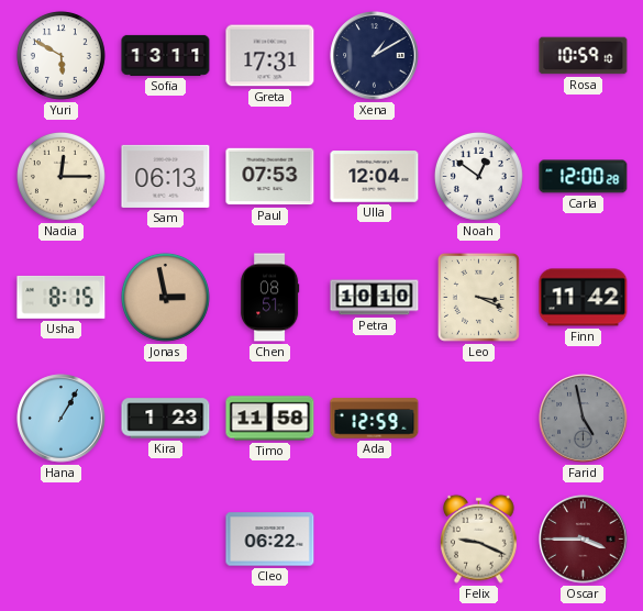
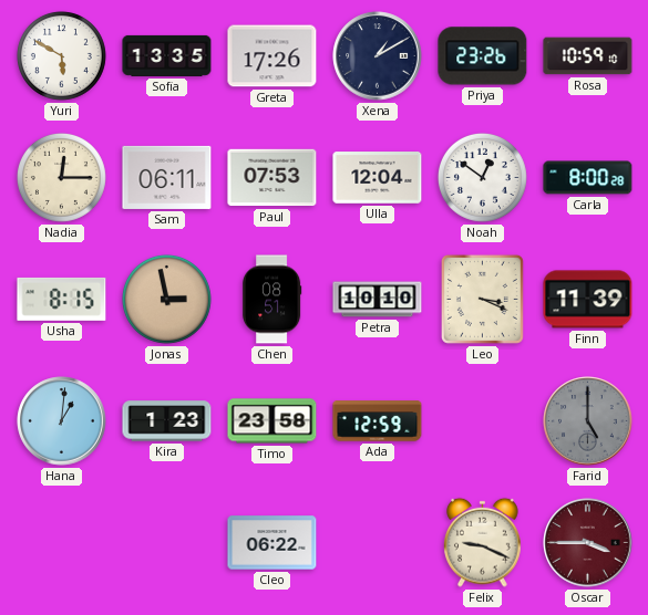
Sofia: 13:11 -> 13:35 (167, 55)
Greta: 17:31 -> 17:26 (272, 56)
Priya: none -> 23:26 (483, 56)
Sam: 06:13 -> 06:11 (167, 177)
Carla: 12:00 -> 8:00 (588, 178)
Finn: 11:42 -> 11:39 (588, 300)
Hana: 1:05 -> 1:01 (62, 421)
Timo: 11:58 -> 23:58 (272, 421)
Farid: 4:58 -> 5:00 (588, 421)
